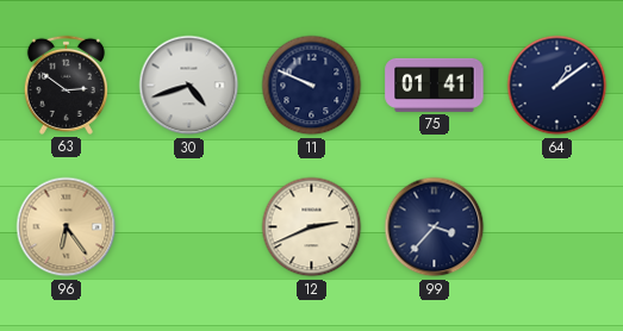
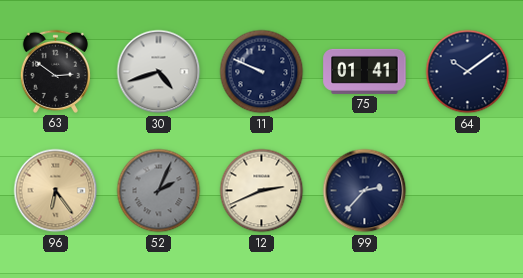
64: 1:09 -> 10:09 (468, 72)
52: none -> 2:04 (159, 191)
99: 3:37 -> 2:37 (365, 191)
